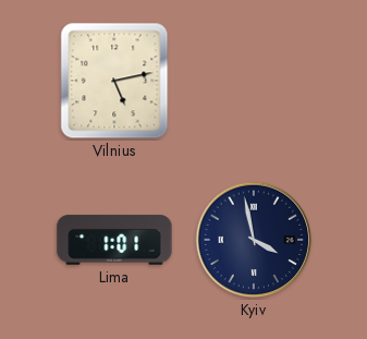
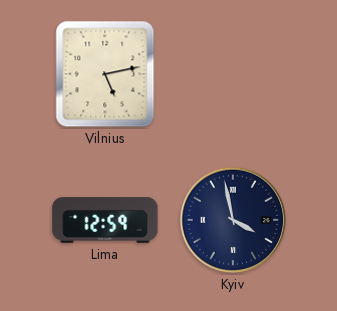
Lima: 1:01 -> 12:59 (105, 220)
